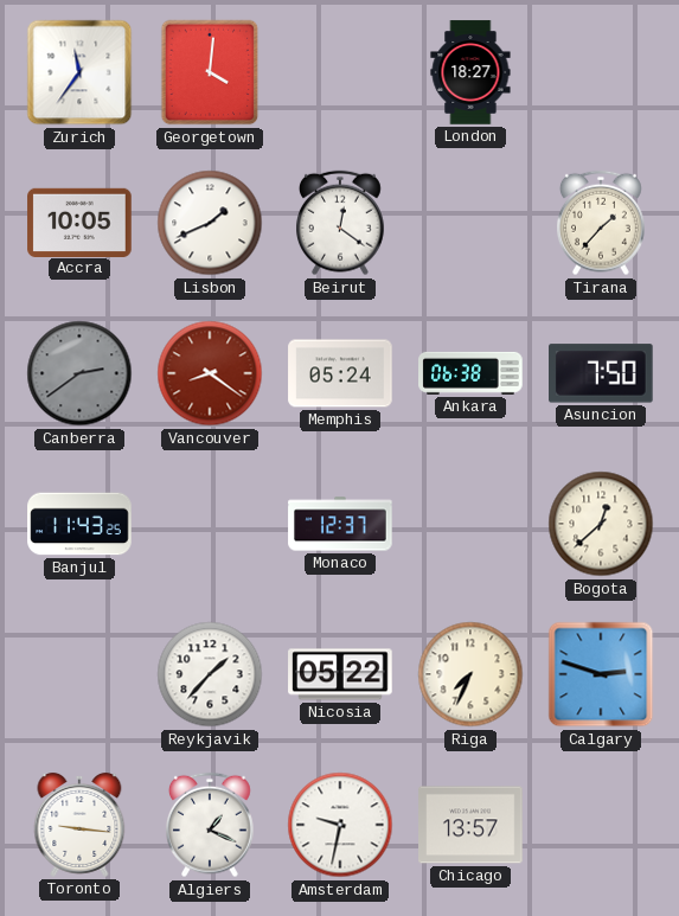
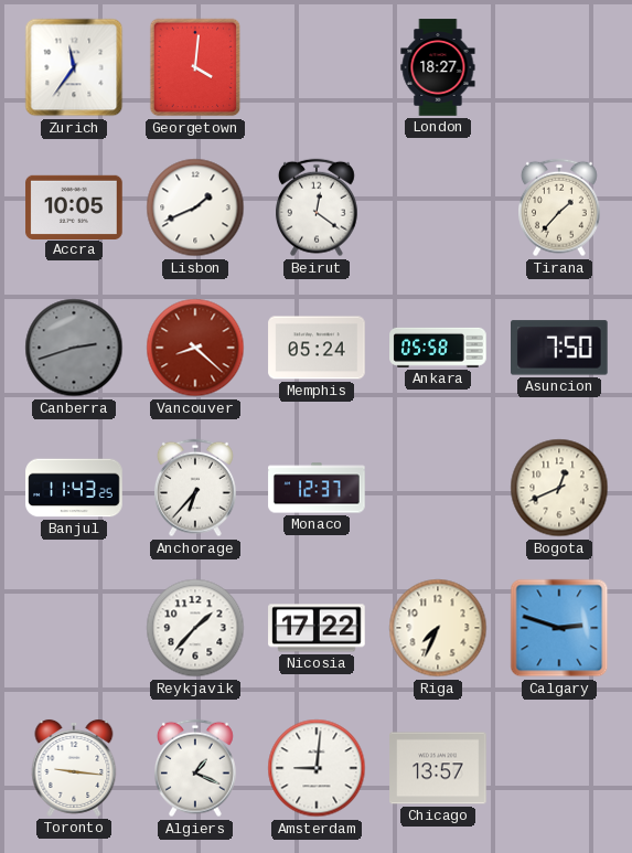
Canberra: 2:39 -> 2:42 (74, 348)
Vancouver: 8:21 -> 8:22 (195, 348)
Ankara: 06:38 -> 05:58 (438, 348)
Anchorage: none -> 6:37 (196, 488)
Bogota: 12:38 -> 12:41 (559, 488)
Nicosia: 05:22 -> 17:22 (317, 628)
Amsterdam: 9:32 -> 9:01 (317, 768)
